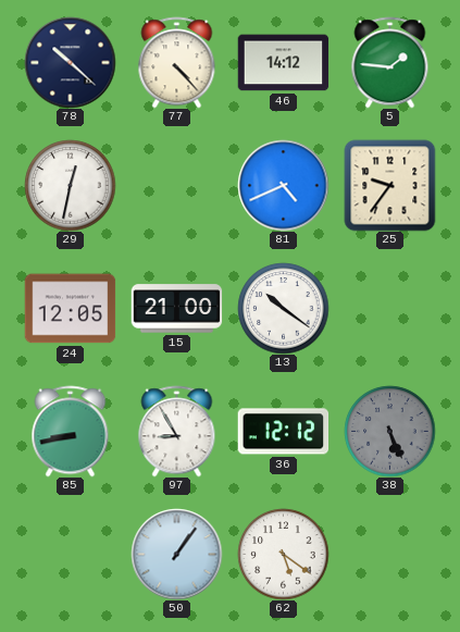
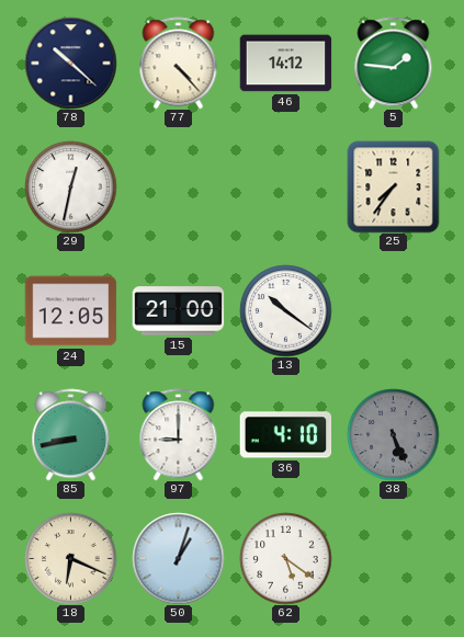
81: 4:41 -> none (283, 185)
25: 9:36 -> 7:36 (393, 186)
97: 8:55 -> 9:00 (179, 434)
36: 12:12 -> 4:10 (285, 435)
18: none -> 6:19 (70, 558)
50: 1:06 -> 1:03 (178, 558)
